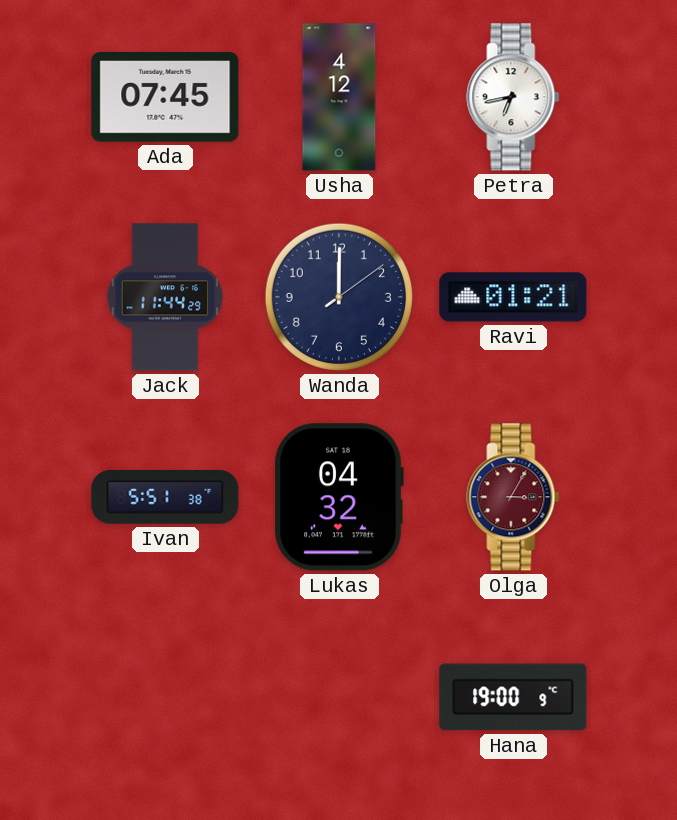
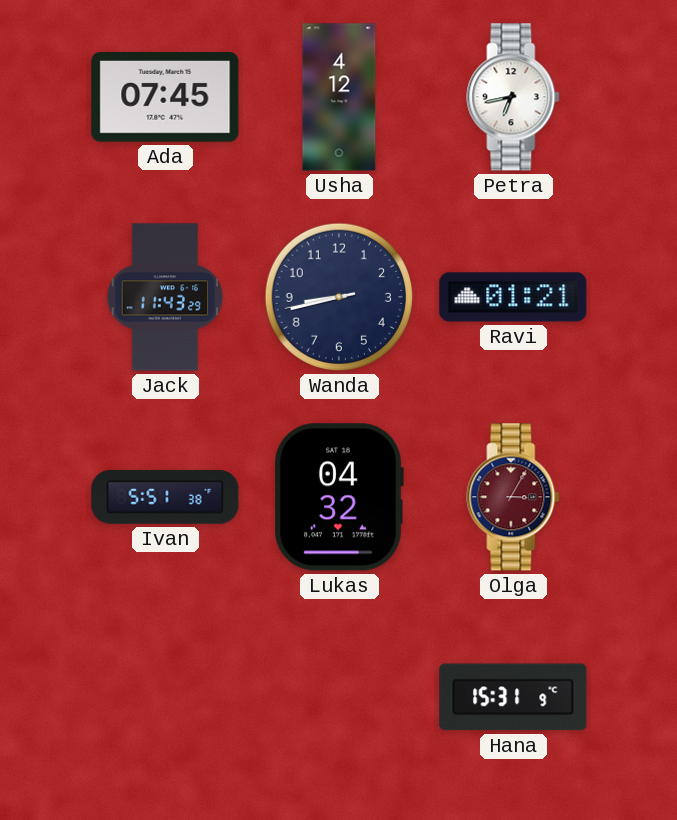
Jack: 11:44 -> 11:43 (165, 297)
Wanda: 12:00 -> 8:42 (339, 297)
Hana: 19:00 -> 15:31 (513, 697)
